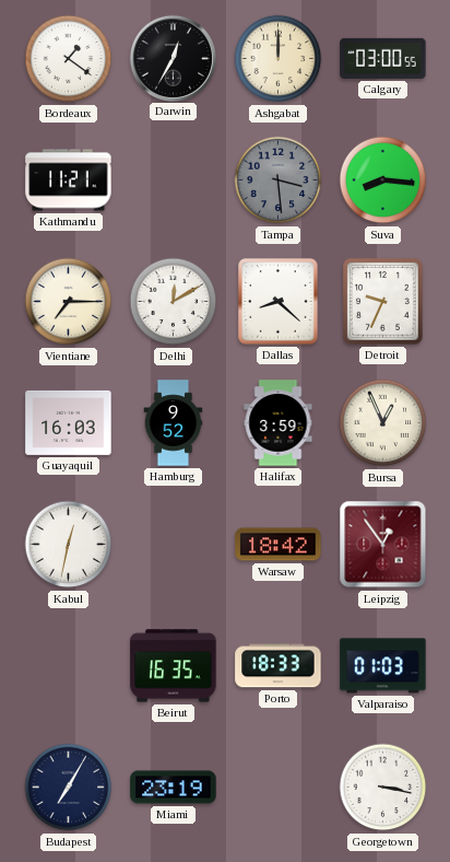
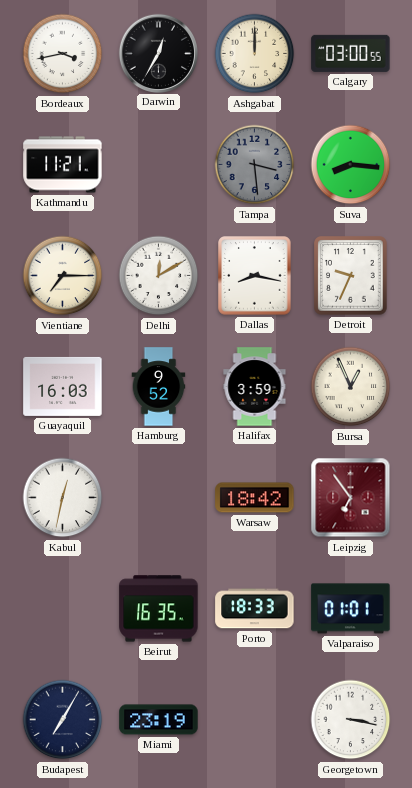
Bordeaux: 1:21 -> 3:43 (63, 54)
Dallas: 8:22 -> 8:17 (255, 276)
Leipzig: 12:54 -> 6:54 (351, 498)
Valparaiso: 01:03 -> 01:01 (351, 609)
